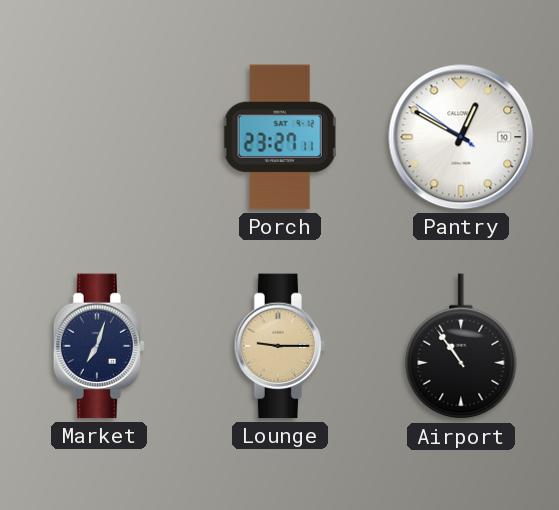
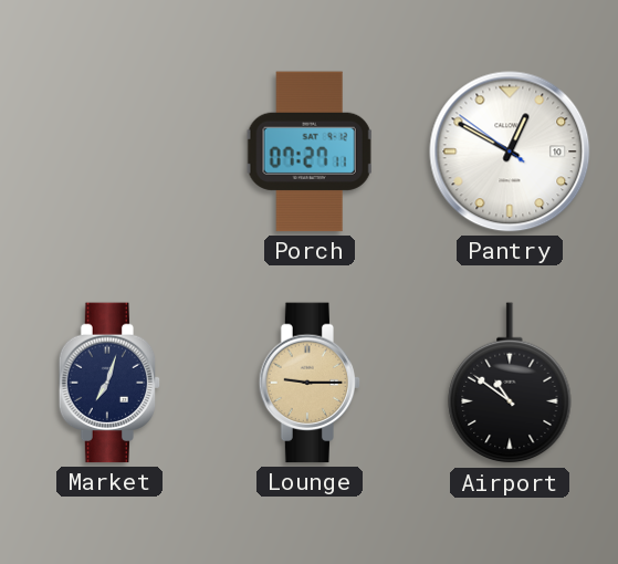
Porch: 23:27 -> 07:27 (310, 152)
Airport: 10:54 -> 10:51 (510, 384)
